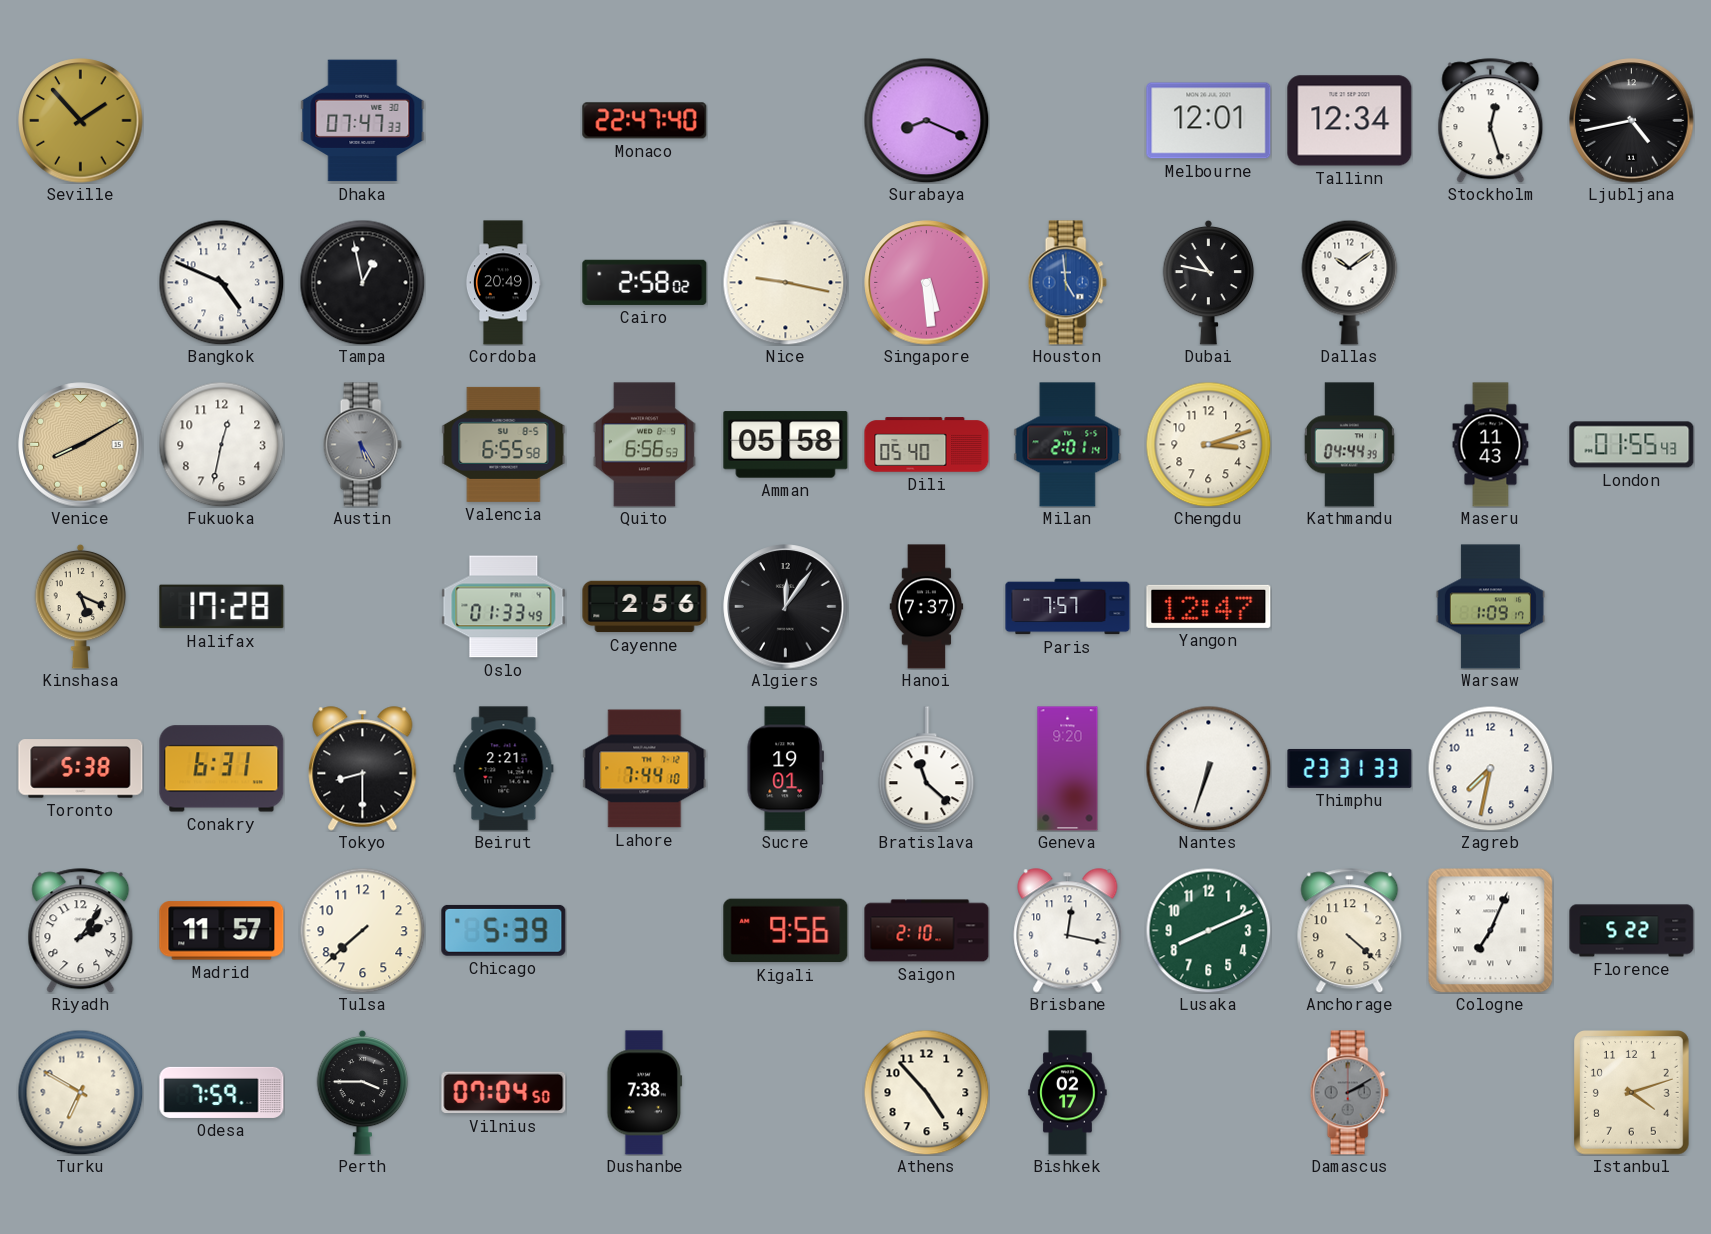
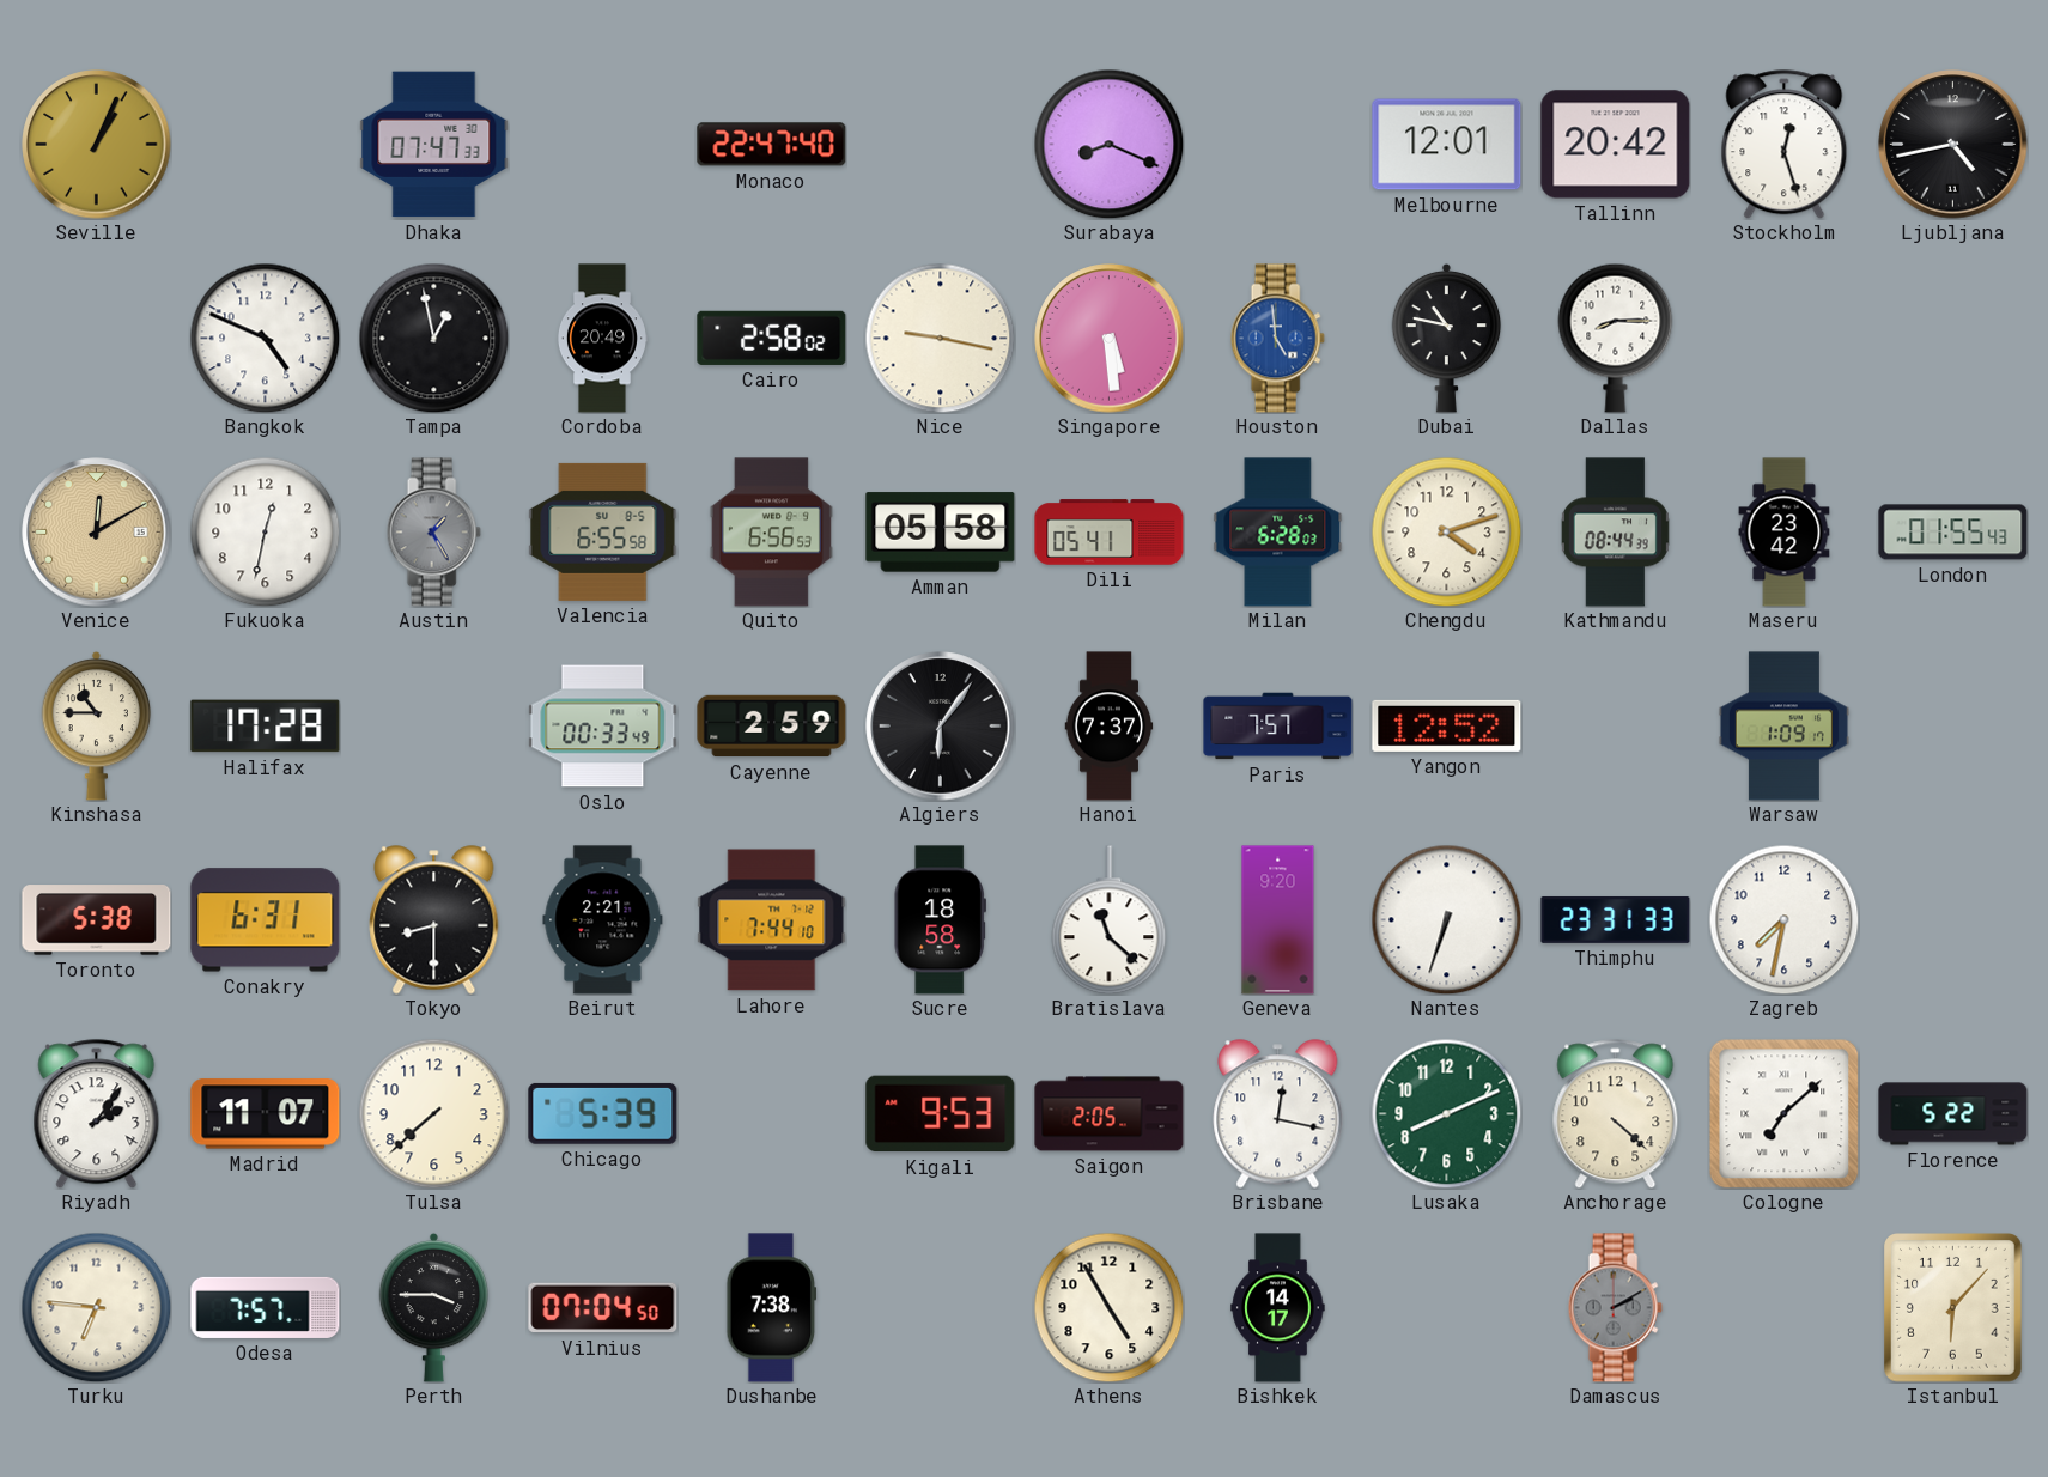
Seville: 1:53 -> 1:04 (97, 145)
Tallinn: 12:34 -> 20:42 (1616, 145)
Dallas: 10:09 -> 8:15 (1616, 338)
Venice: 8:10 -> 12:10 (97, 533)
Austin: 5:25 -> 1:25 (433, 533)
Dili: 05:40 -> 05:41 (1110, 533)
Milan: 2:01 -> 6:28 (1278, 533)
Chengdu: 3:12 -> 4:12 (1446, 531)
Kathmandu: 04:44 -> 08:44 (1615, 533)
Maseru: 11:43 -> 23:42 (1785, 533)
Kinshasa: 5:19 -> 10:45 (97, 725)
Oslo: 01:33 -> 00:33 (603, 727)
Cayenne: 2:56 -> 2:59 (772, 727)
Algiers: 12:06 -> 6:06 (941, 727)
Yangon: 12:47 -> 12:52 (1447, 725)
Sucre: 19:01 -> 18:58 (940, 920)
Madrid: 11:57 -> 11:07 (266, 1114)
Kigali: 9:56 -> 9:53 (941, 1114)
Saigon: 2:10 -> 2:05 (1110, 1114)
Cologne: 7:04 -> 7:08 (1783, 1113)
Turku: 6:50 -> 6:46 (96, 1307)
Odesa: 7:59 -> 7:57 (266, 1307)
Athens: 4:53 -> 4:55 (1108, 1307)
Bishkek: 02:17 -> 14:17 (1278, 1308)
Istanbul: 4:12 -> 6:07 (1953, 1308)
